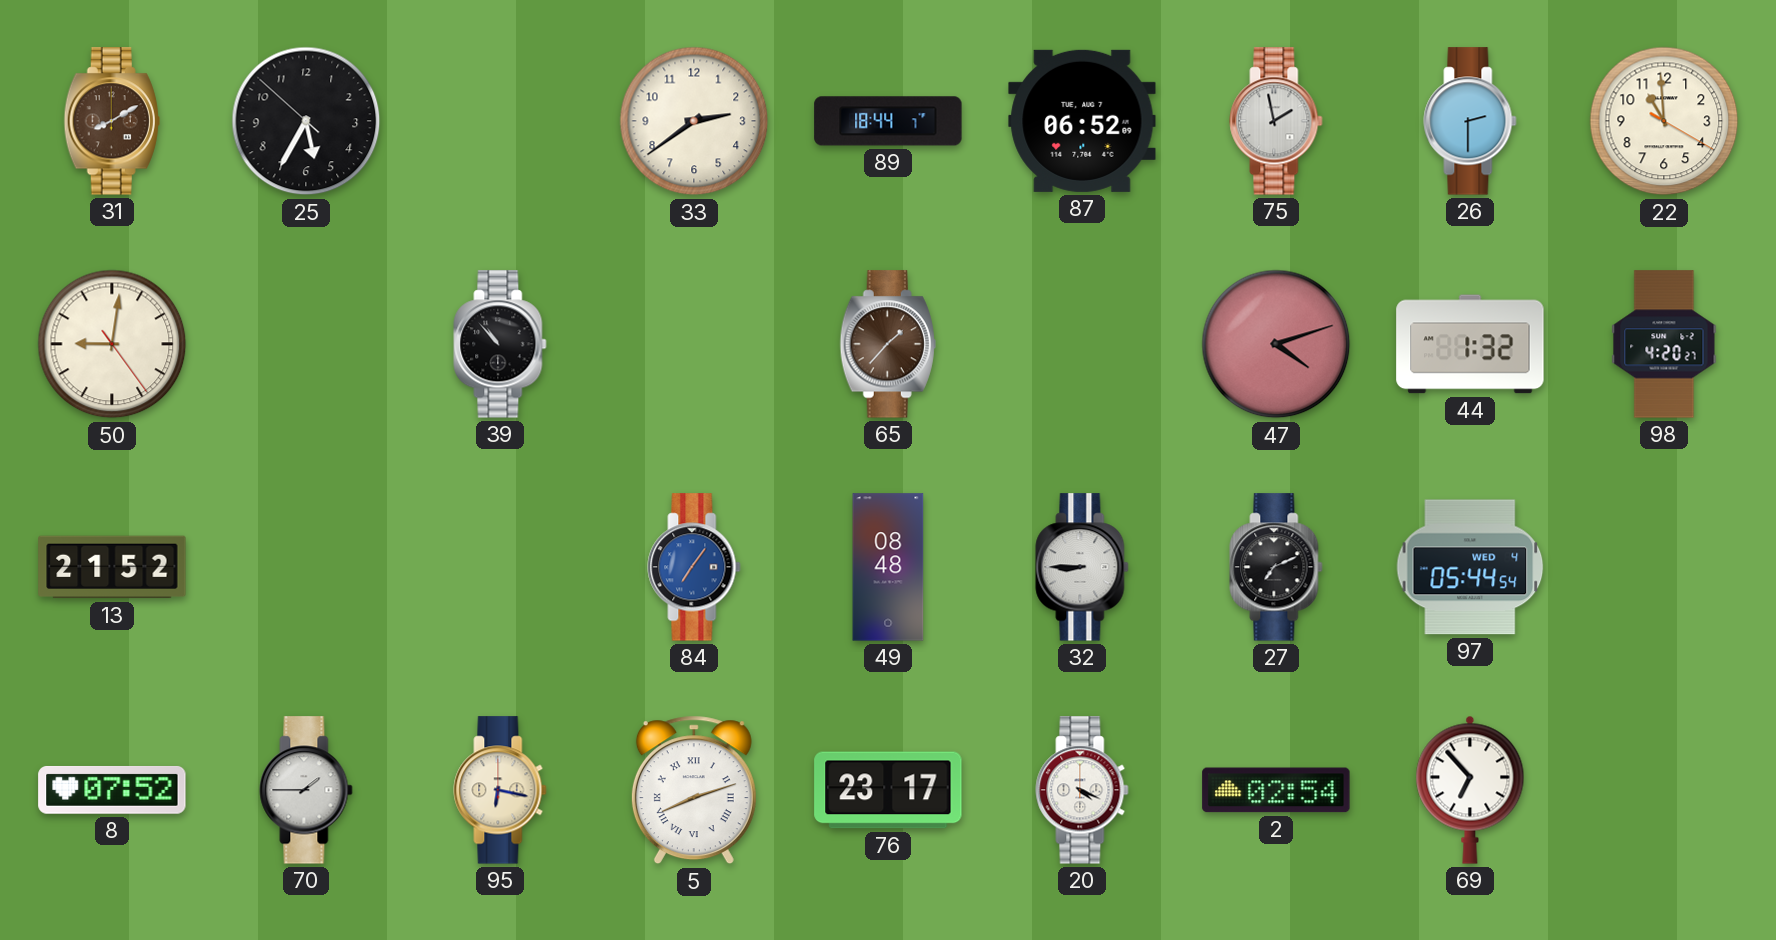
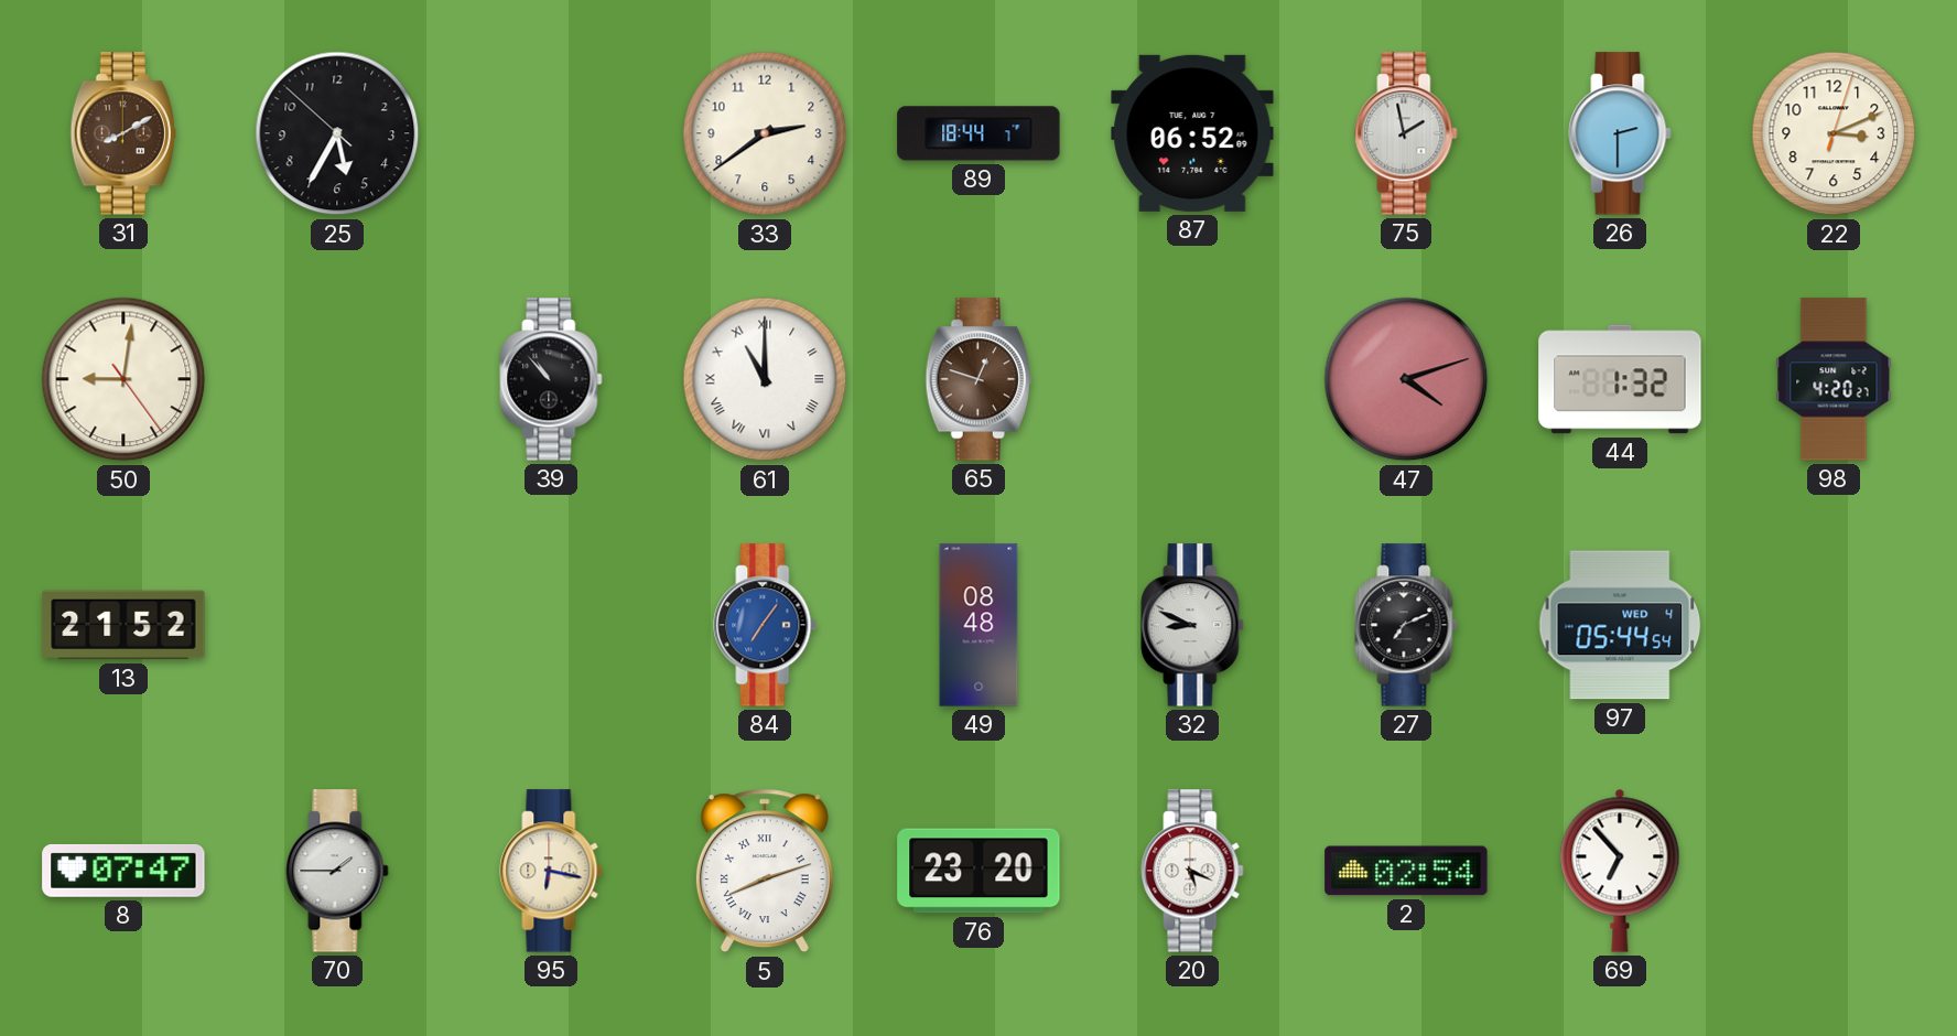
22: 10:59 -> 3:11 (1834, 133)
61: none -> 11:00 (765, 379)
65: 1:37 -> 12:48 (978, 379)
32: 8:45 -> 8:49 (1192, 625)
8: 07:52 -> 07:47 (123, 871)
76: 23:17 -> 23:20 (978, 871)
20: 4:19 -> 5:19 (1192, 871)
